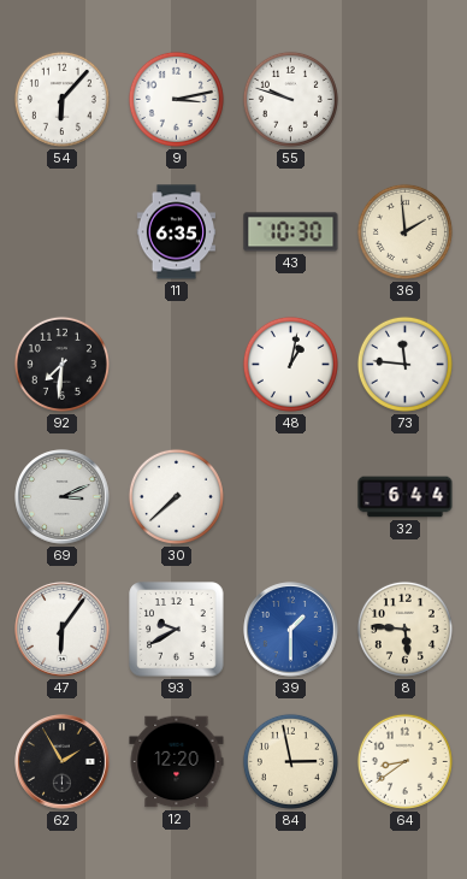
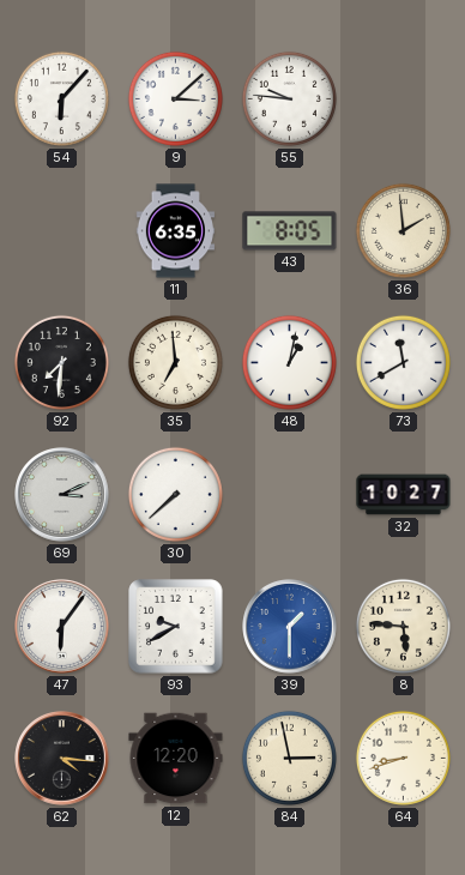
9: 3:13 -> 3:08 (175, 98)
55: 9:48 -> 9:46 (289, 98)
43: 10:30 -> 8:05 (290, 231)
35: none -> 6:59 (175, 362)
73: 11:46 -> 11:40 (403, 362)
32: 6:44 -> 10:27 (404, 495)
62: 1:55 -> 4:16 (62, 759)
64: 8:39 -> 8:42 (403, 758)
